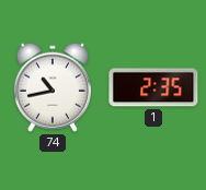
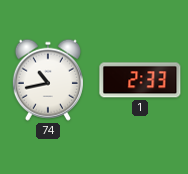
1: 2:35 -> 2:33 (140, 80)
